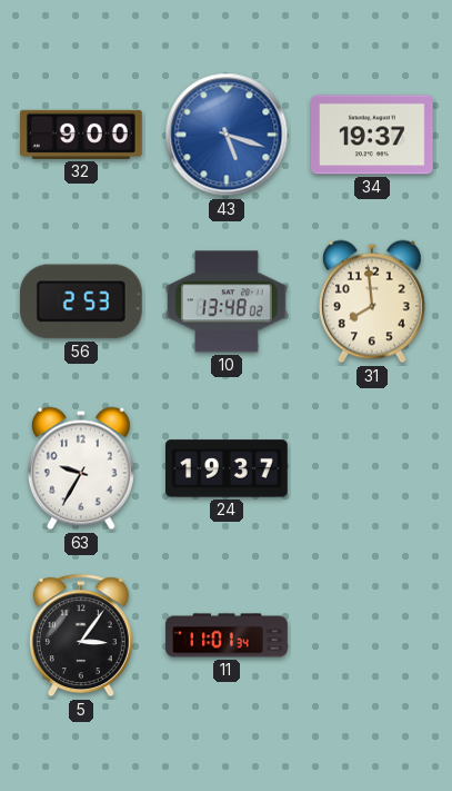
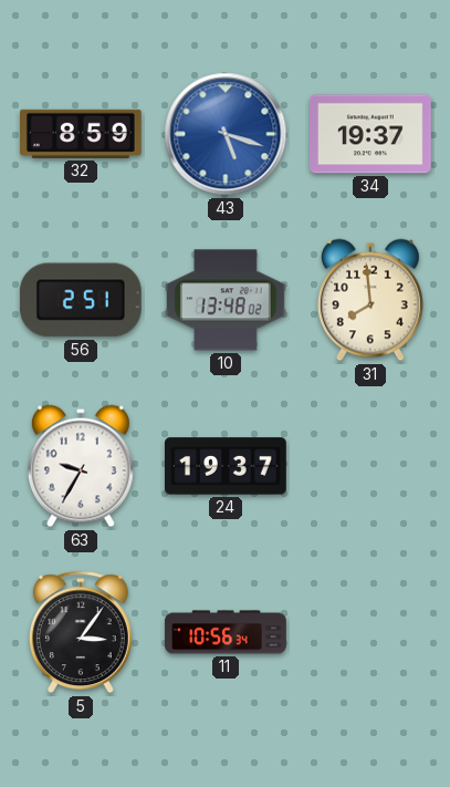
32: 9:00 -> 8:59 (82, 134)
56: 2:53 -> 2:51 (81, 300)
11: 11:01 -> 10:56 (226, 632)
